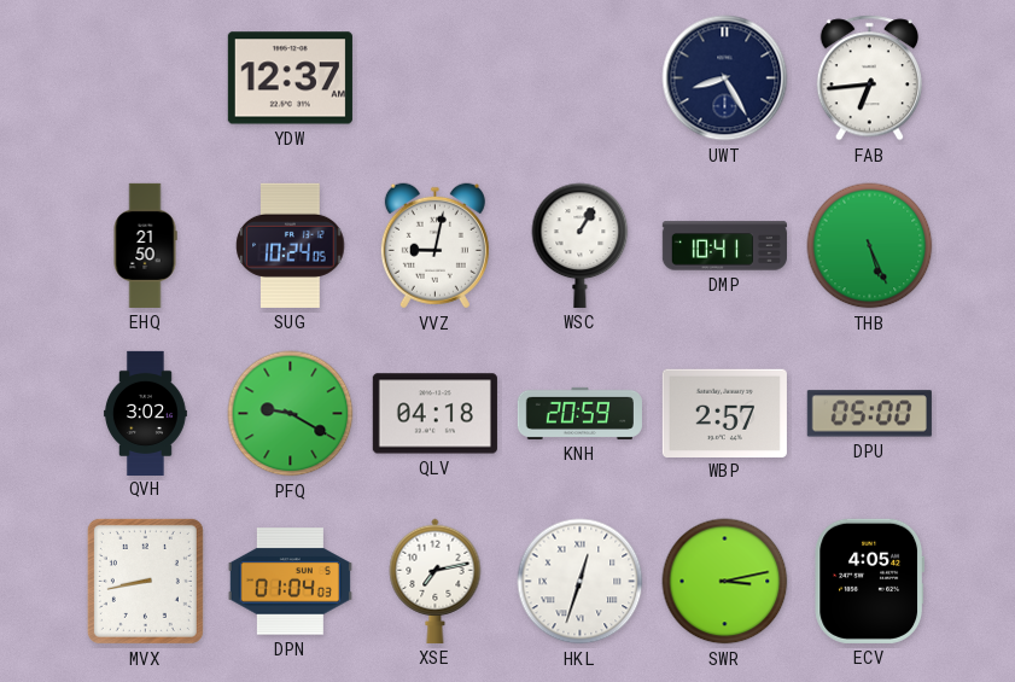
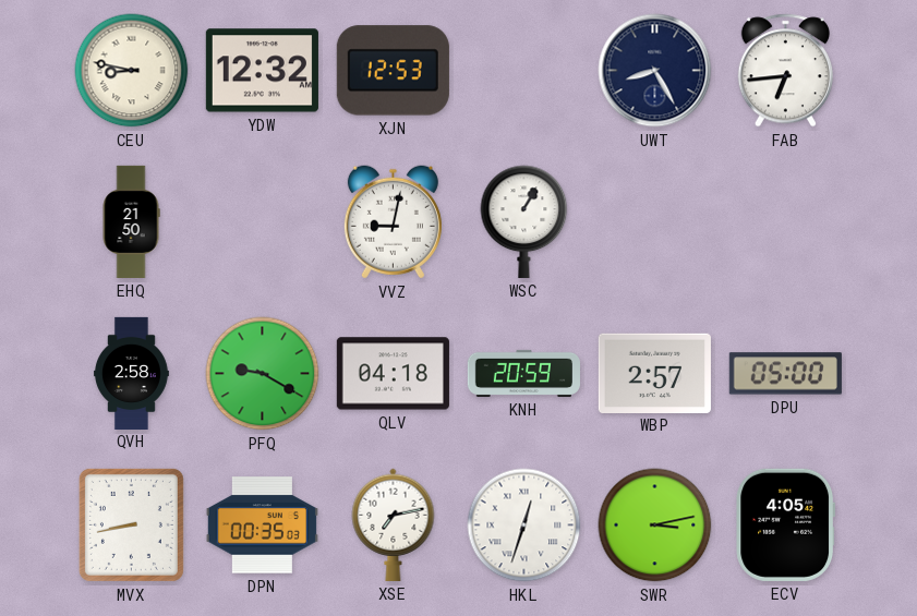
CEU: none -> 8:47 (132, 71)
YDW: 12:37 -> 12:32 (262, 71)
XJN: none -> 12:53 (393, 71)
SUG: 10:24 -> none (291, 245)
DMP: 10:41 -> none (724, 246)
THB: 5:26 -> none (870, 246)
QVH: 3:02 -> 2:58 (131, 373)
DPN: 01:04 -> 00:35 (262, 526)
